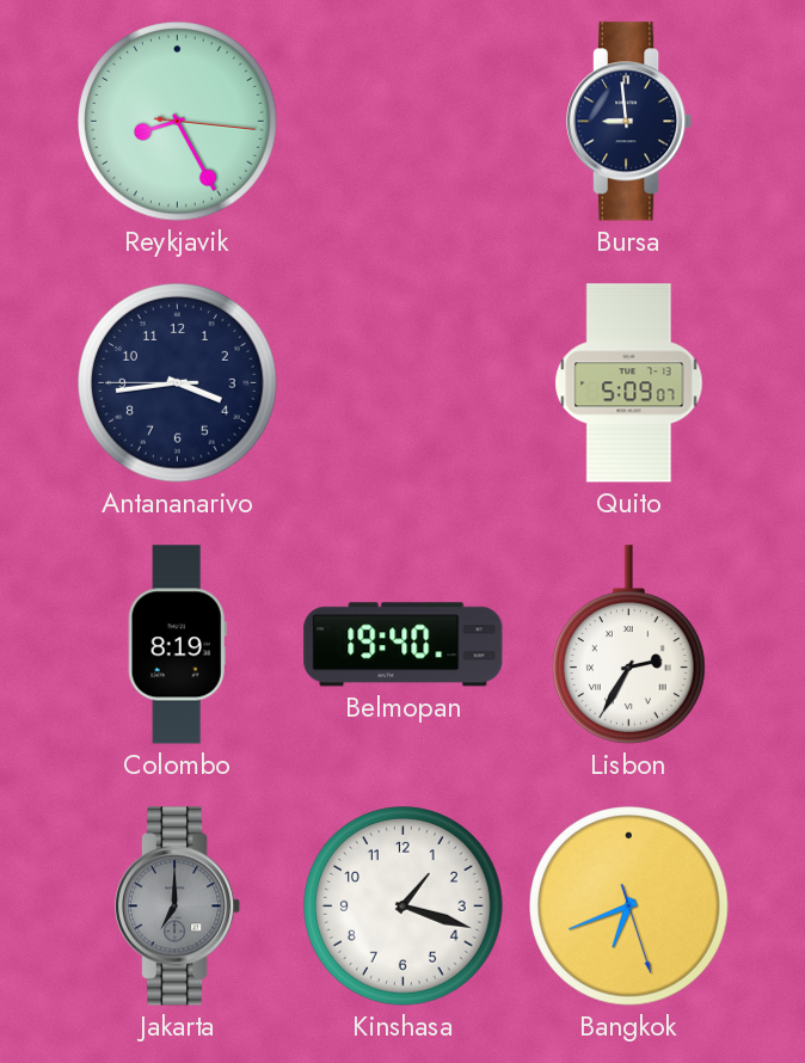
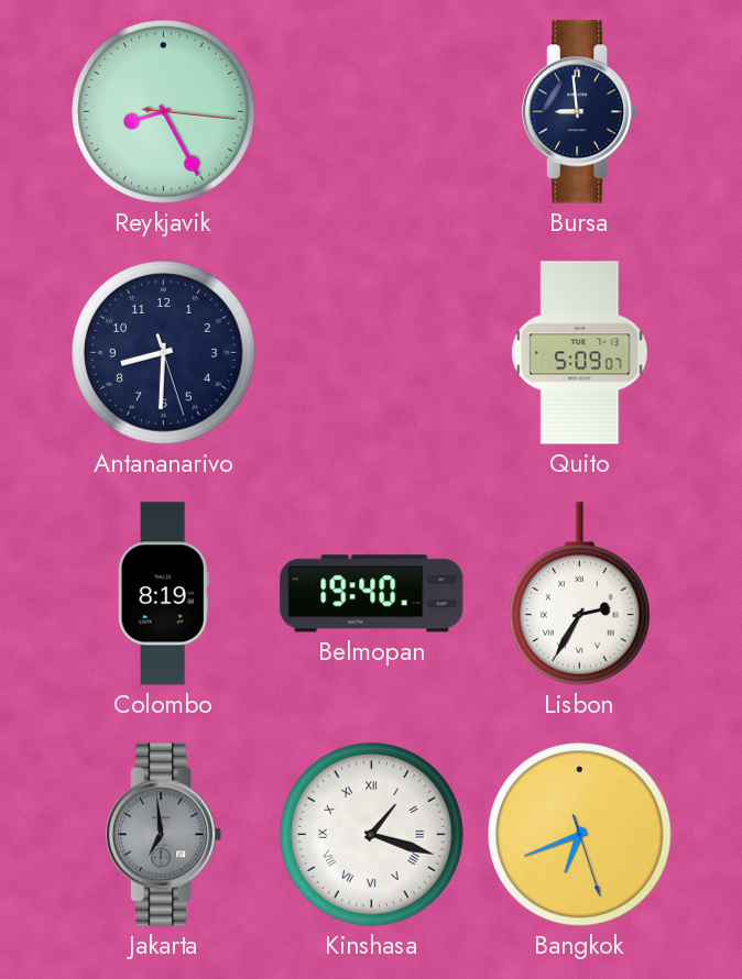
Antananarivo: 3:43 -> 8:30 (164, 353)
Jakarta: 7:00 -> 6:59 (165, 835)
Kinshasa numerals: Arabic -> Roman (372, 835)
